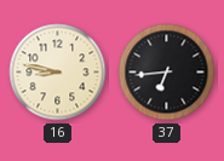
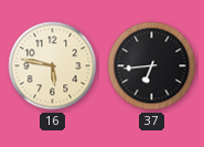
16: 8:47 -> 5:47 (53, 66)
